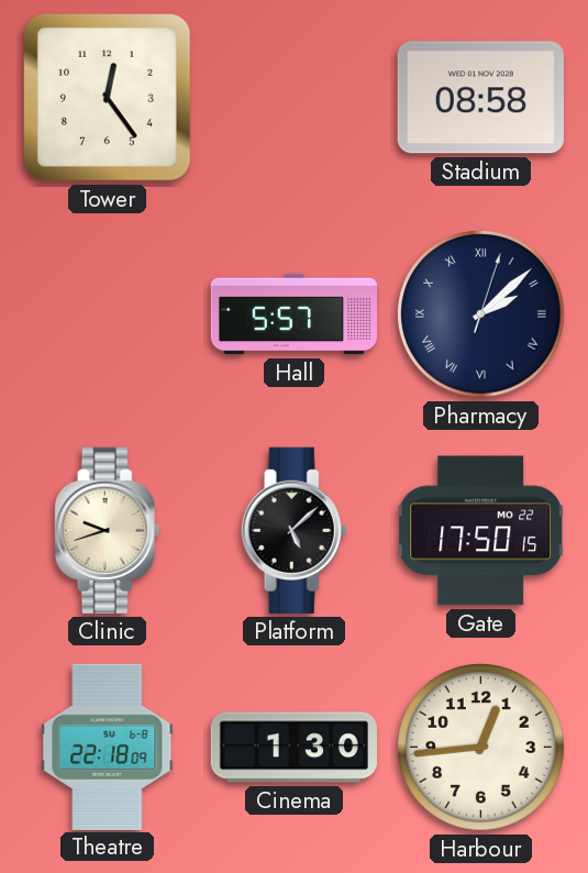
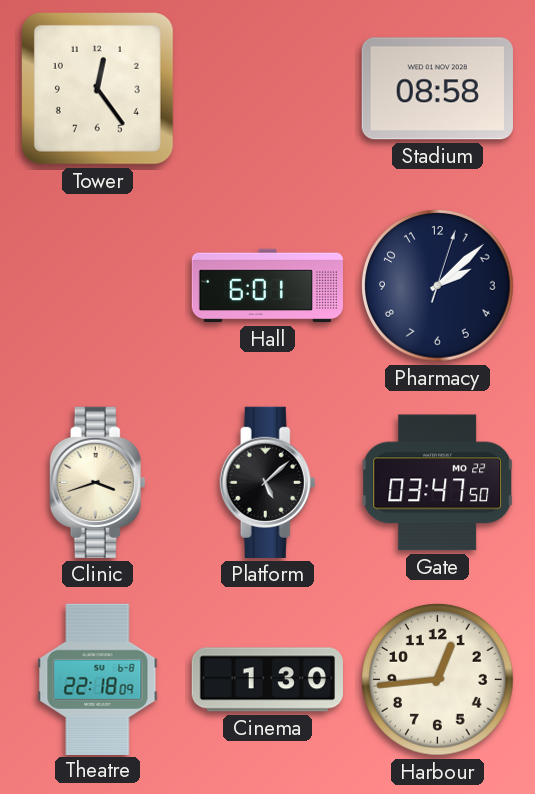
Hall: 5:57 -> 6:01 (267, 286)
Pharmacy numerals: Roman -> Arabic (438, 286)
Clinic: 9:42 -> 3:42 (98, 482)
Gate: 17:50 -> 03:47 (438, 483)
